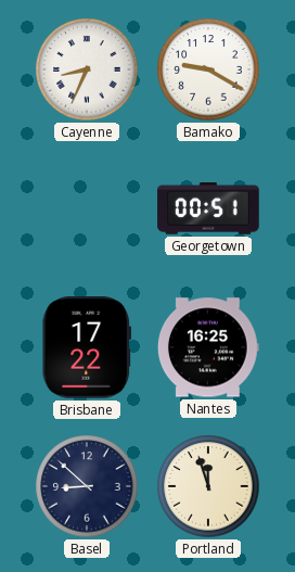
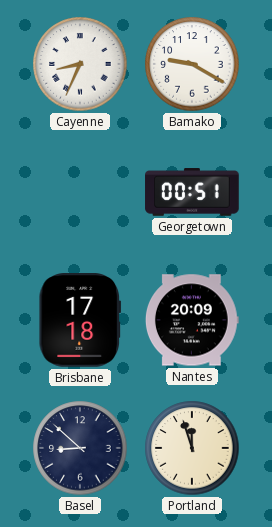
Brisbane: 17:22 -> 17:18 (80, 320)
Nantes: 16:25 -> 20:09 (192, 320)
